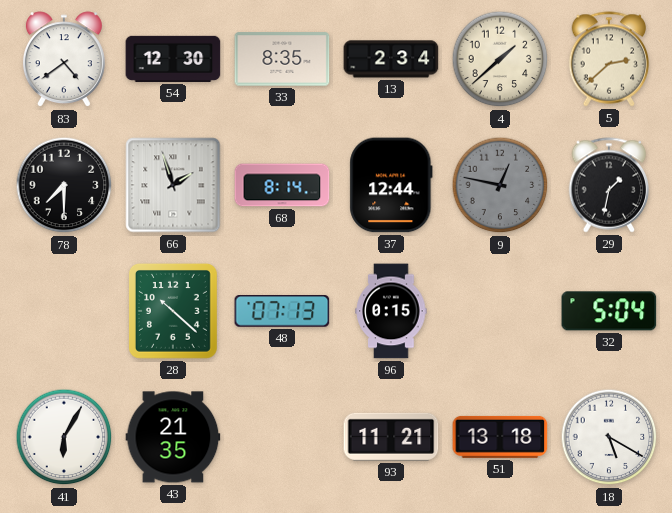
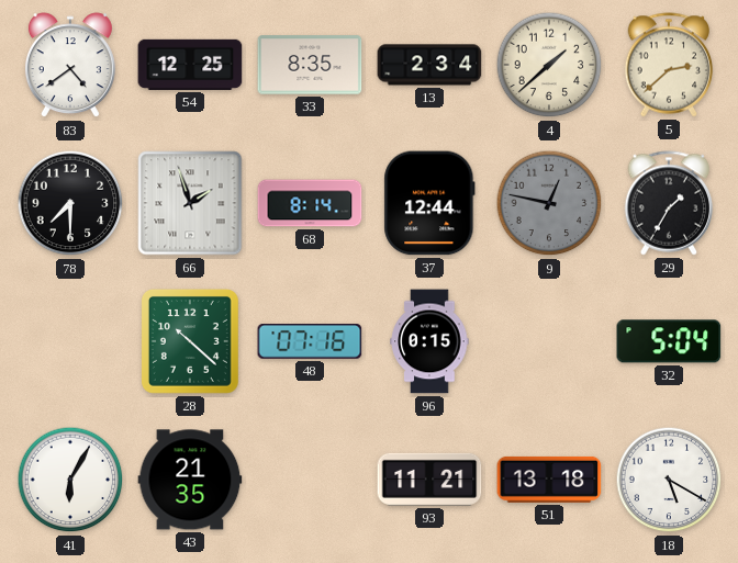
54: 12:30 -> 12:25 (190, 65)
29: 1:32 -> 1:35 (669, 203)
48: 07:13 -> 07:16 (310, 341)
